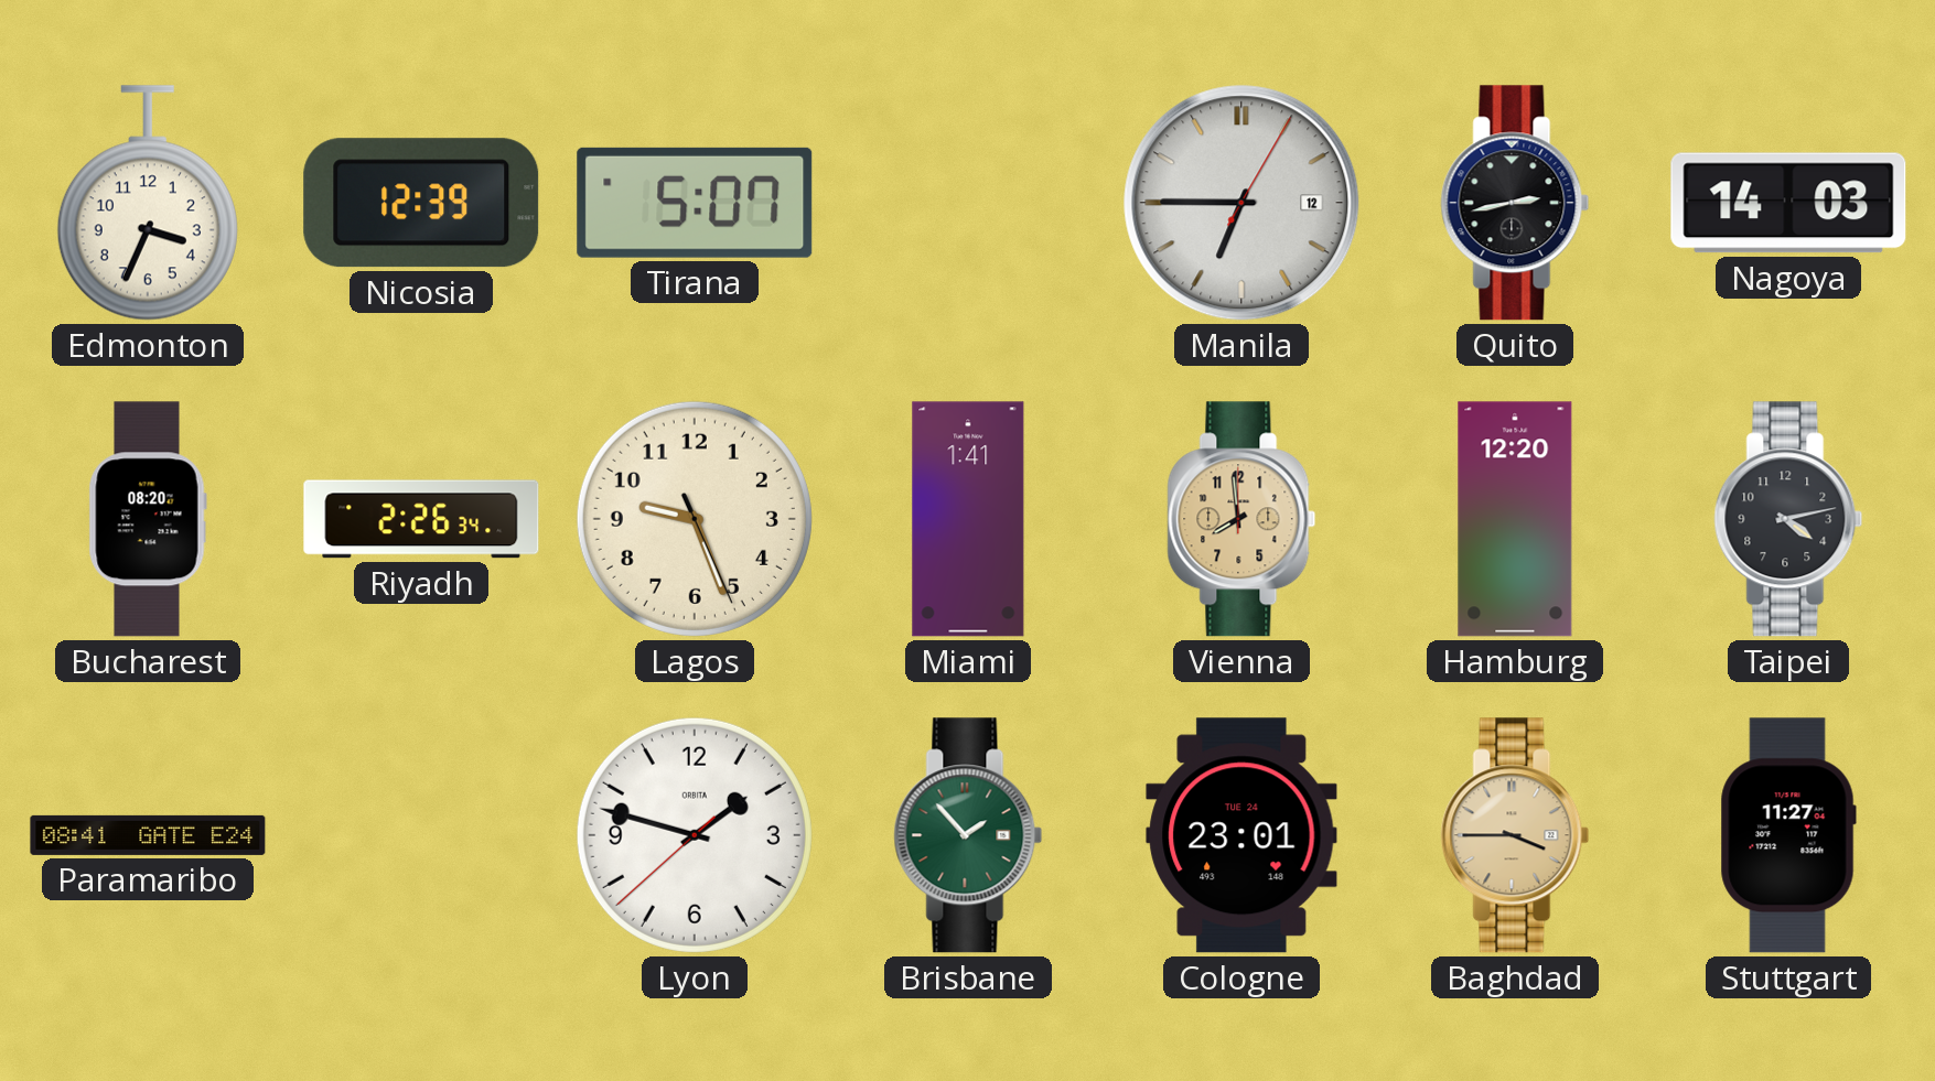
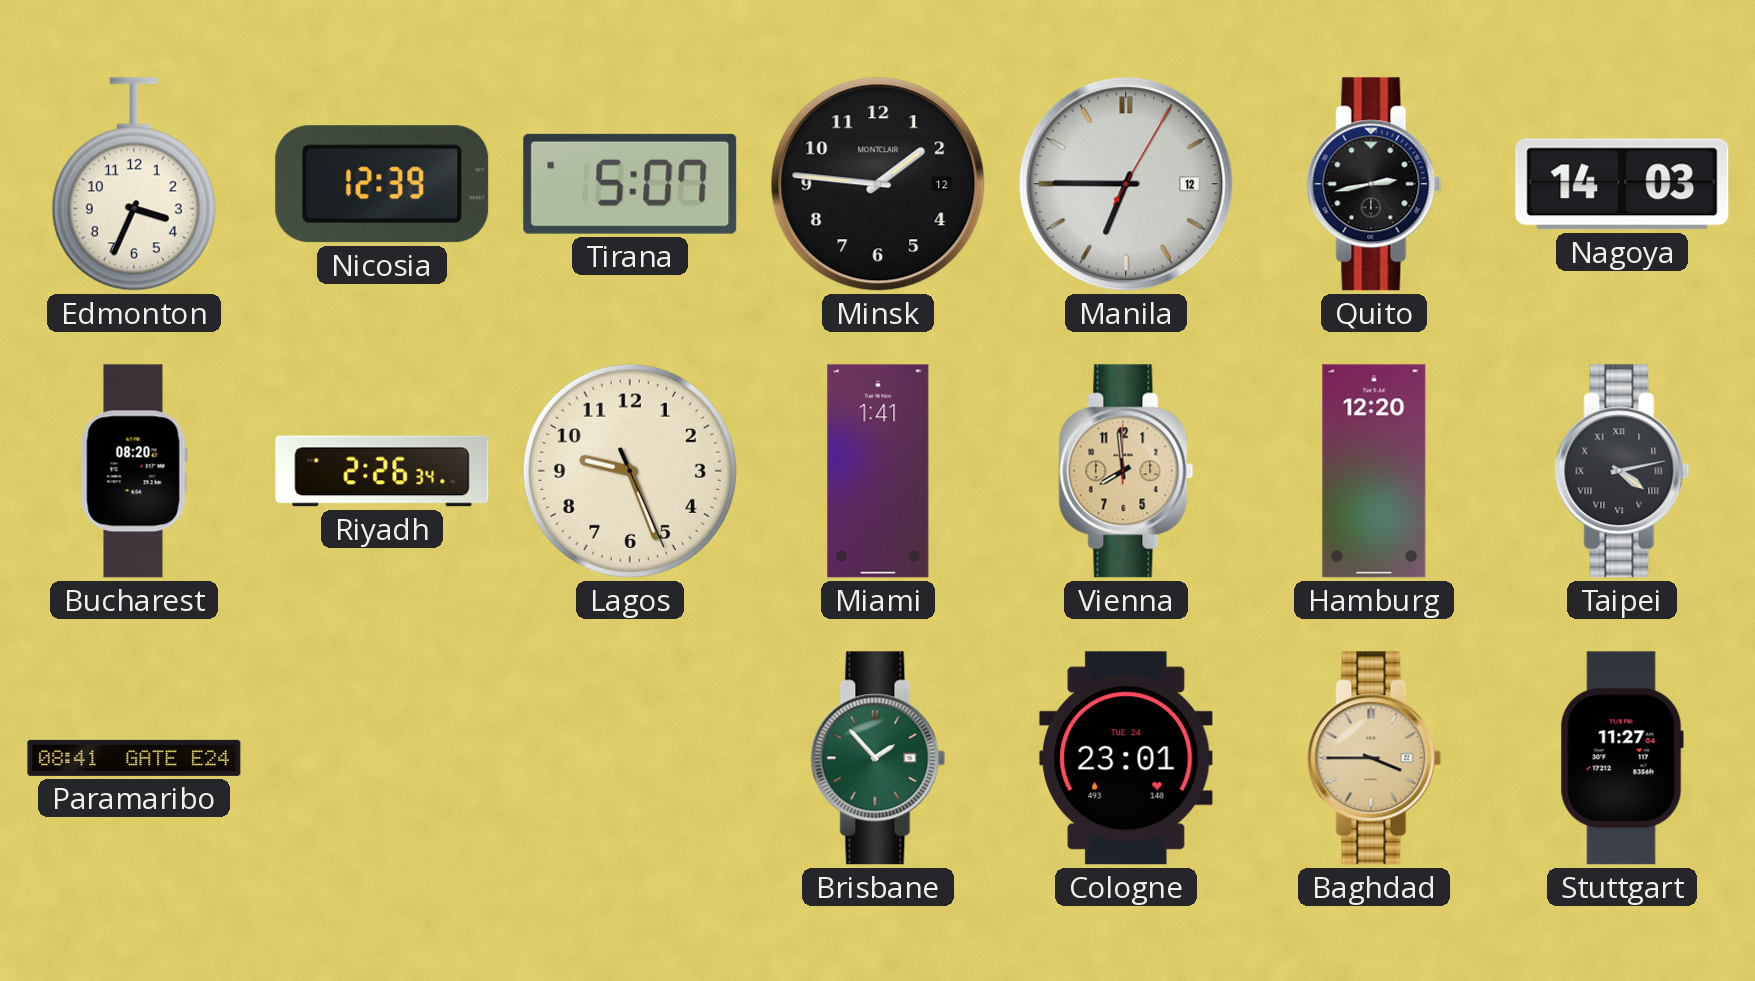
Minsk: none -> 1:46 (878, 184)
Taipei numerals: Arabic -> Roman (1622, 471)
Lyon: 1:47 -> none (695, 835)
